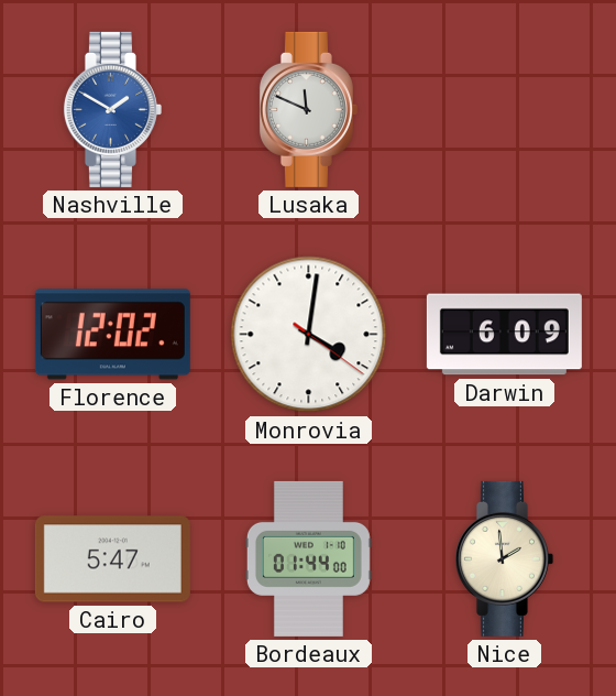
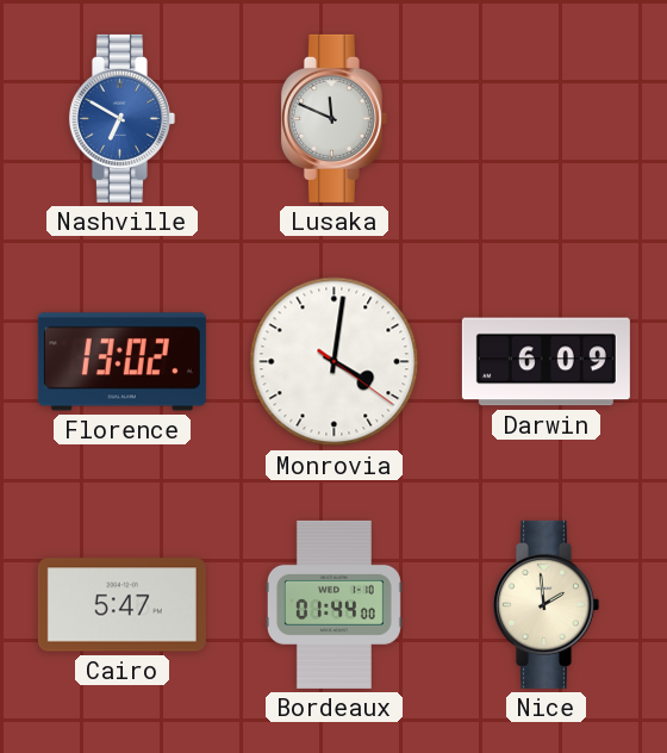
Nashville: 1:50 -> 6:50 (121, 118)
Florence: 12:02 -> 13:02 (121, 362)
